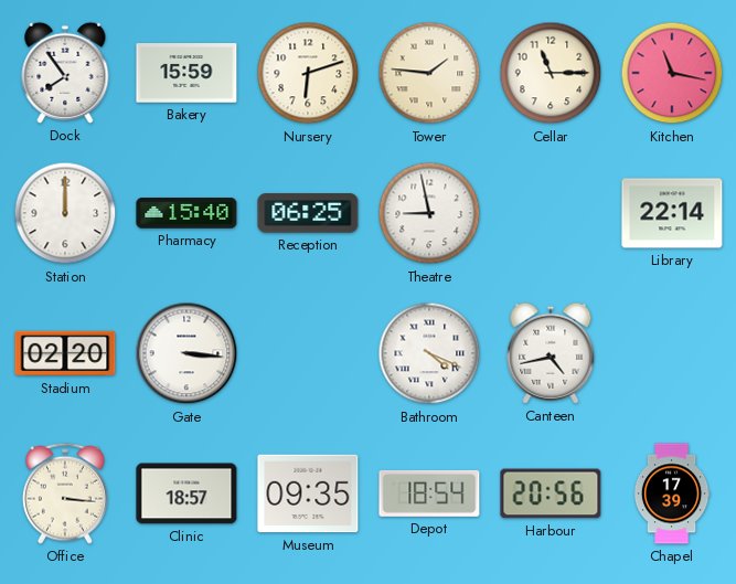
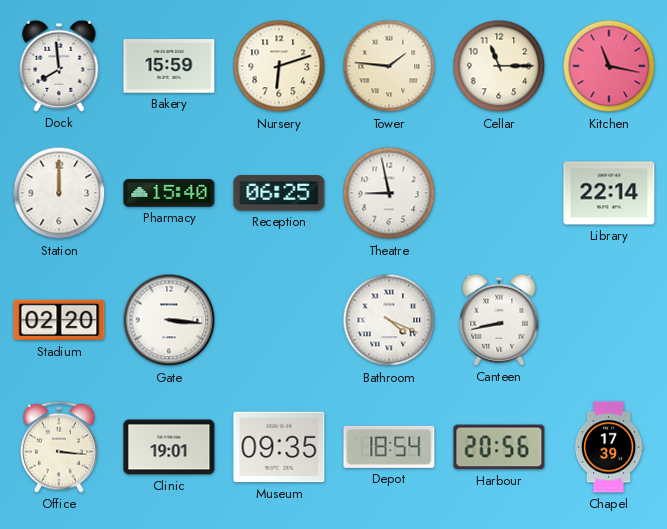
Dock: 7:54 -> 7:59 (59, 66)
Canteen: 4:43 -> 8:43 (499, 320)
Clinic: 18:57 -> 19:01 (169, 447)
